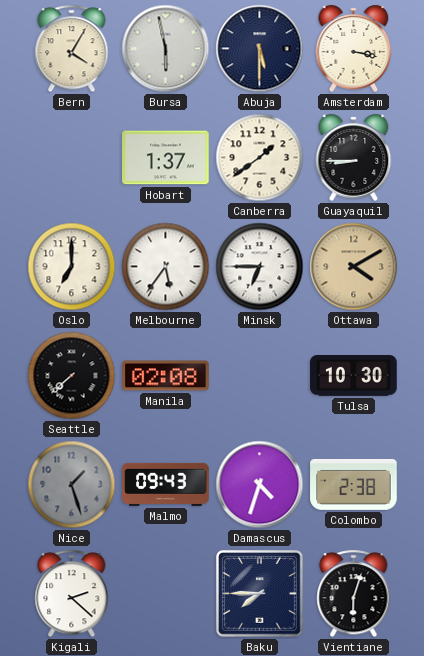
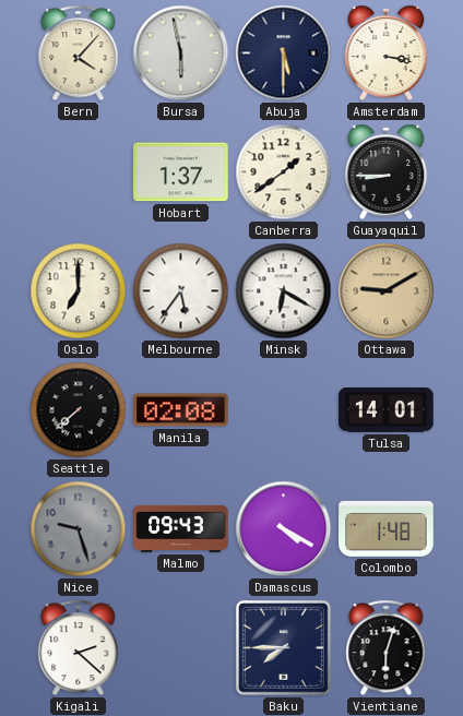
Bern: 4:05 -> 4:07 (79, 53)
Minsk: 6:45 -> 6:20 (284, 291)
Ottawa: 4:10 -> 9:10 (387, 291)
Tulsa: 10:30 -> 14:01 (387, 410)
Nice: 1:27 -> 9:27 (79, 529)
Damascus: 4:33 -> 4:20 (284, 529)
Colombo: 2:38 -> 1:48 (387, 528)
